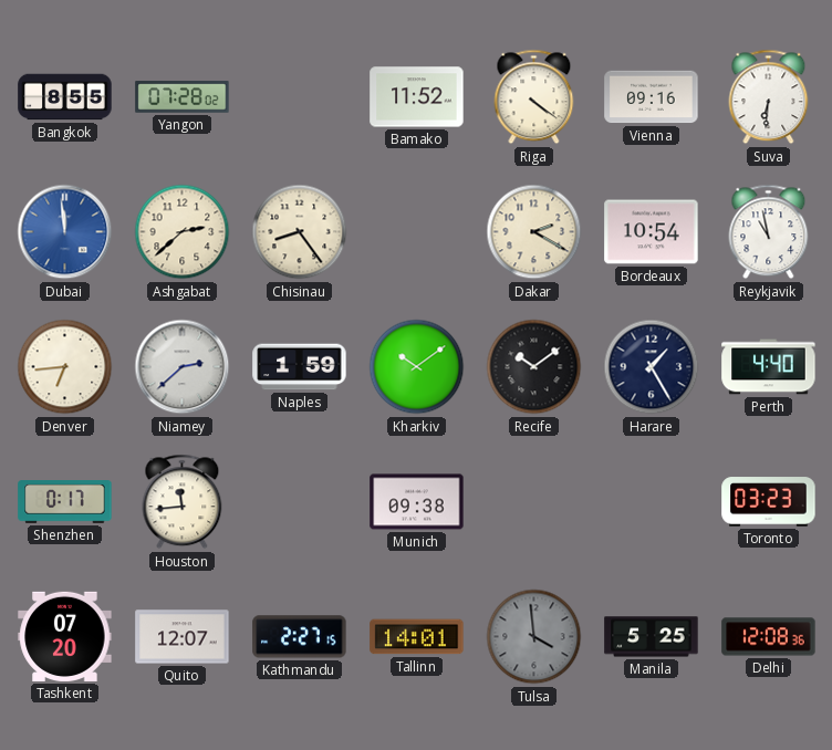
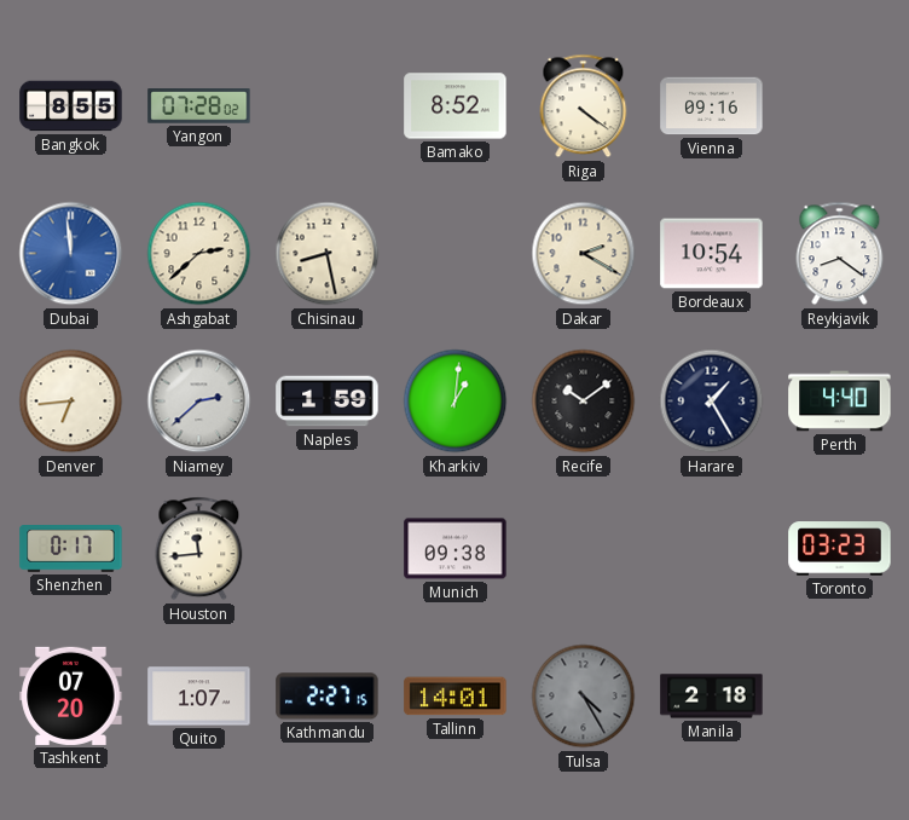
Bamako: 11:52 -> 8:52 (456, 106)
Suva: 6:31 -> none (769, 97)
Chisinau: 8:24 -> 8:28 (328, 254)
Reykjavik: 10:58 -> 8:21 (840, 254)
Kharkiv: 10:09 -> 1:01 (456, 402)
Quito: 12:07 -> 1:07 (199, 697)
Tulsa: 3:59 -> 4:25 (584, 697)
Manila: 5:25 -> 2:18 (712, 697)
Delhi: 12:08 -> none (769, 637)
